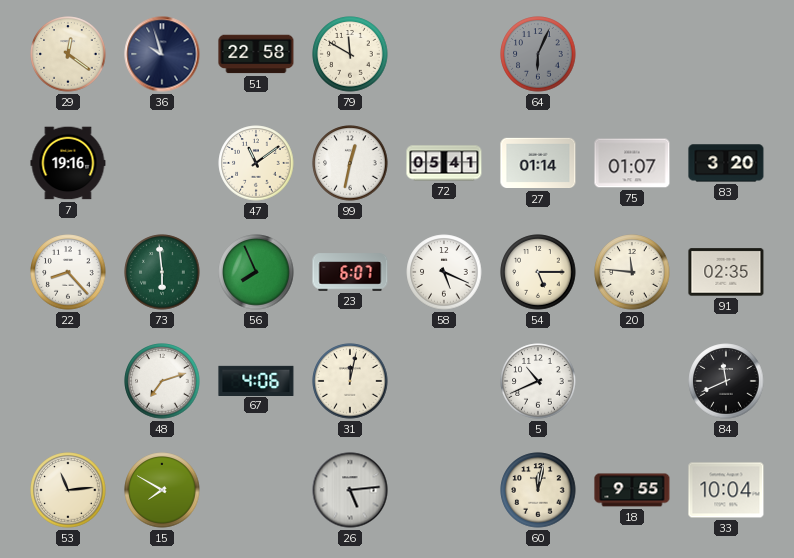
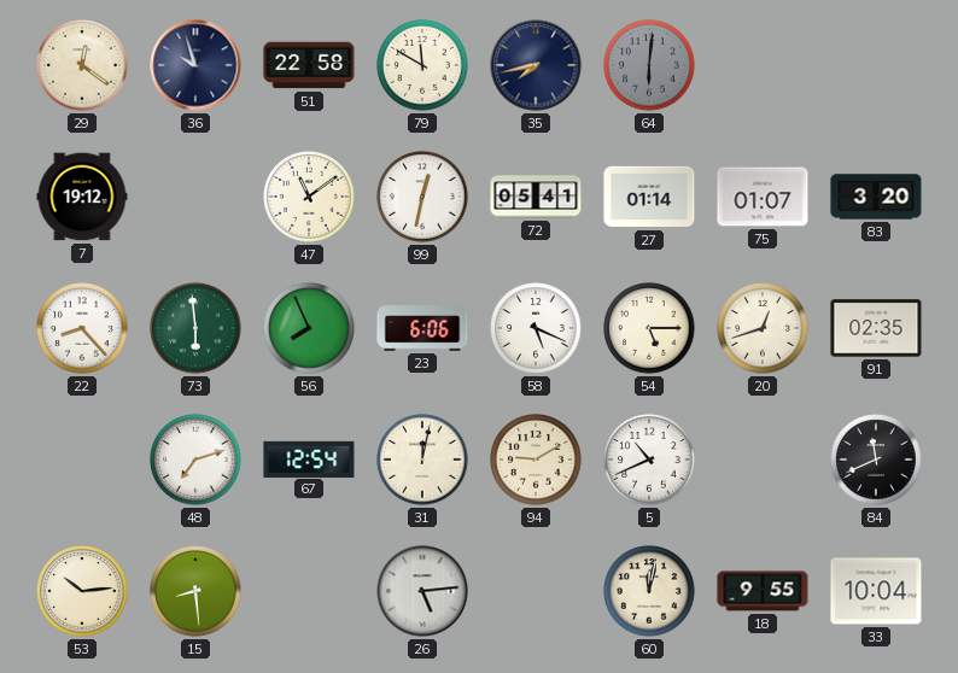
35: none -> 7:43 (536, 65)
64: 6:04 -> 6:01 (649, 65)
7: 19:16 -> 19:12 (82, 197)
23: 6:07 -> 6:06 (422, 328)
20: 11:46 -> 12:42 (763, 328)
67: 4:06 -> 12:54 (309, 458)
94: none -> 9:10 (536, 460)
53: 11:14 -> 10:14 (82, 591)
15: 7:50 -> 8:29 (195, 591)
